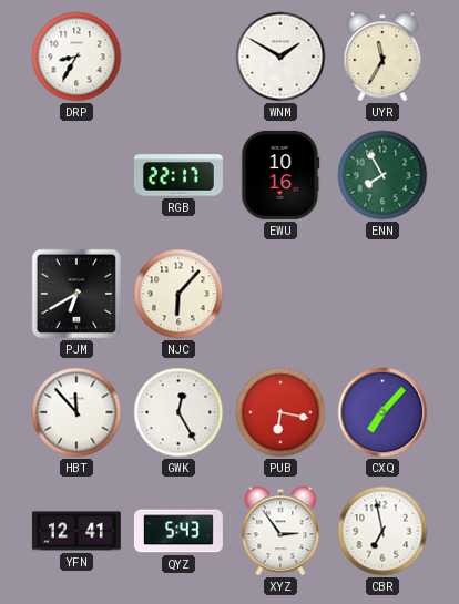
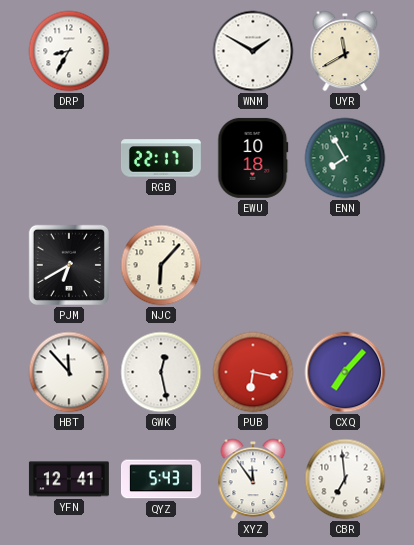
UYR: 11:35 -> 11:40 (345, 51)
EWU: 10:16 -> 10:18 (253, 158)
GWK: 12:25 -> 12:28 (161, 372)
XYZ: 2:54 -> 11:54 (253, 479)
CBR: 6:58 -> 6:59 (345, 479)
